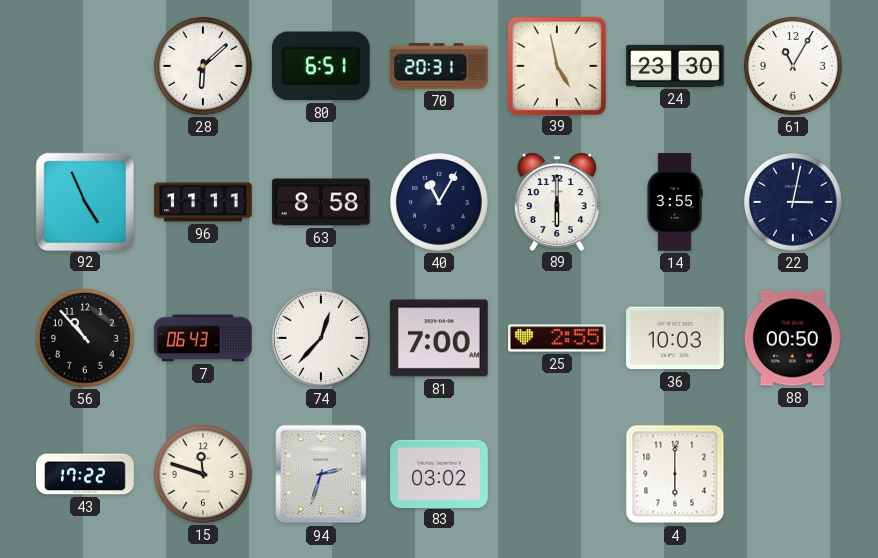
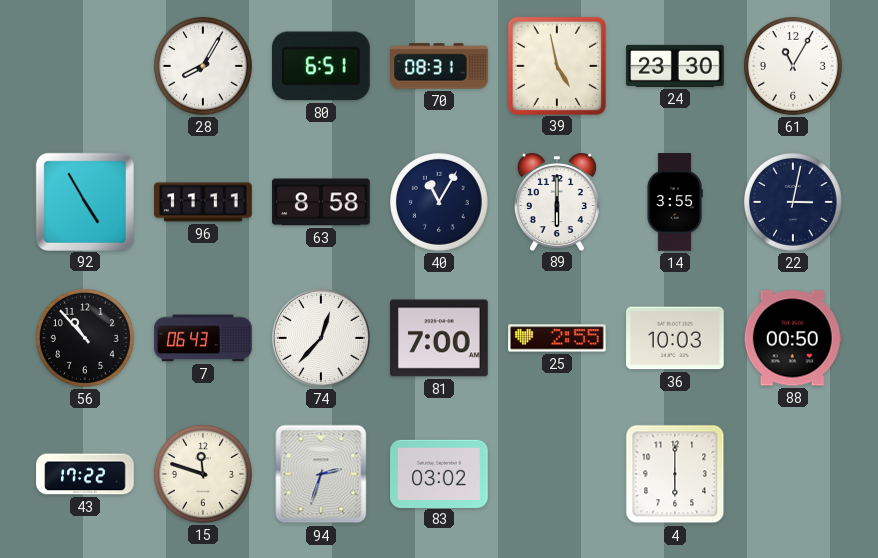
28: 6:08 -> 8:05 (204, 67)
70: 20:31 -> 08:31 (439, 66)
92: 4:56 -> 4:55 (84, 201)
